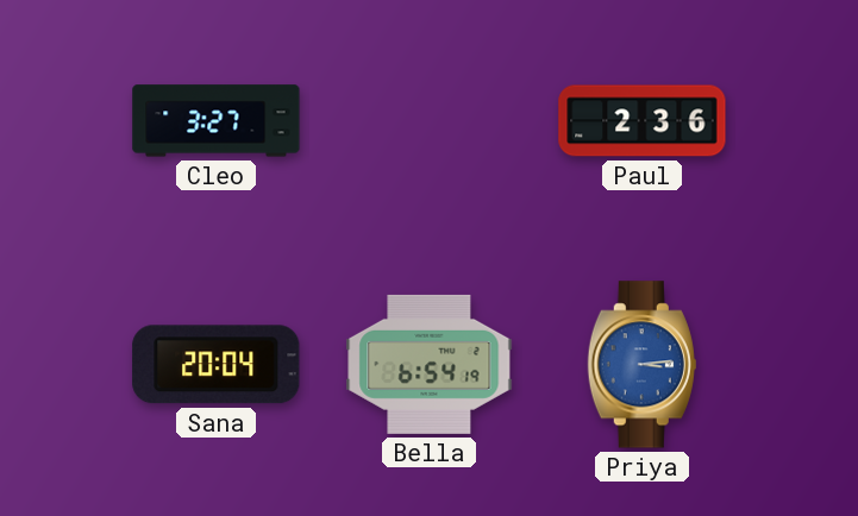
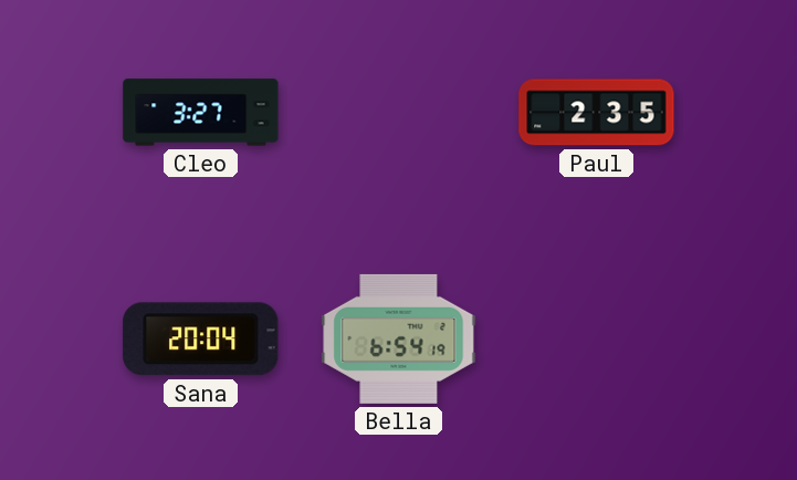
Paul: 2:36 -> 2:35 (597, 113)
Priya: 3:14 -> none (641, 365)
